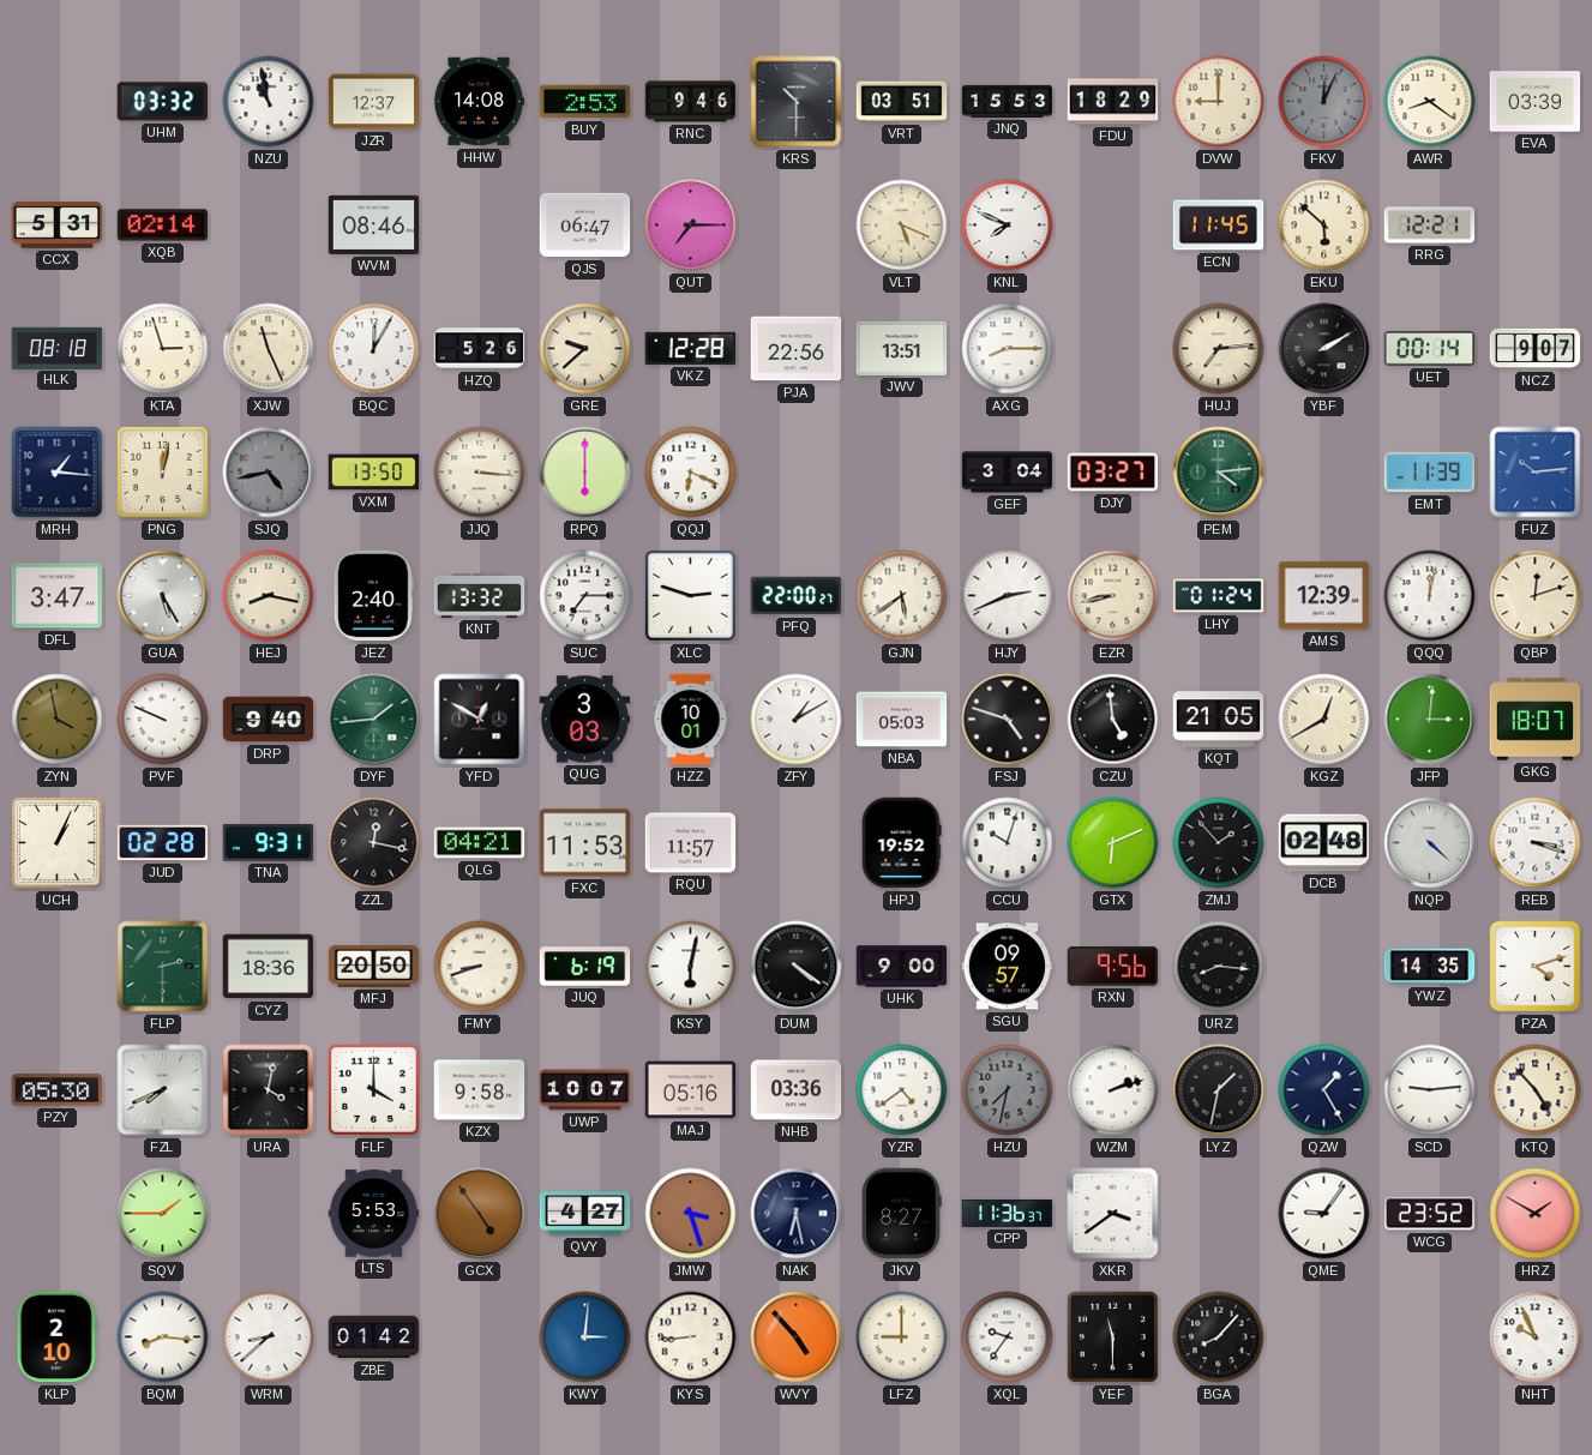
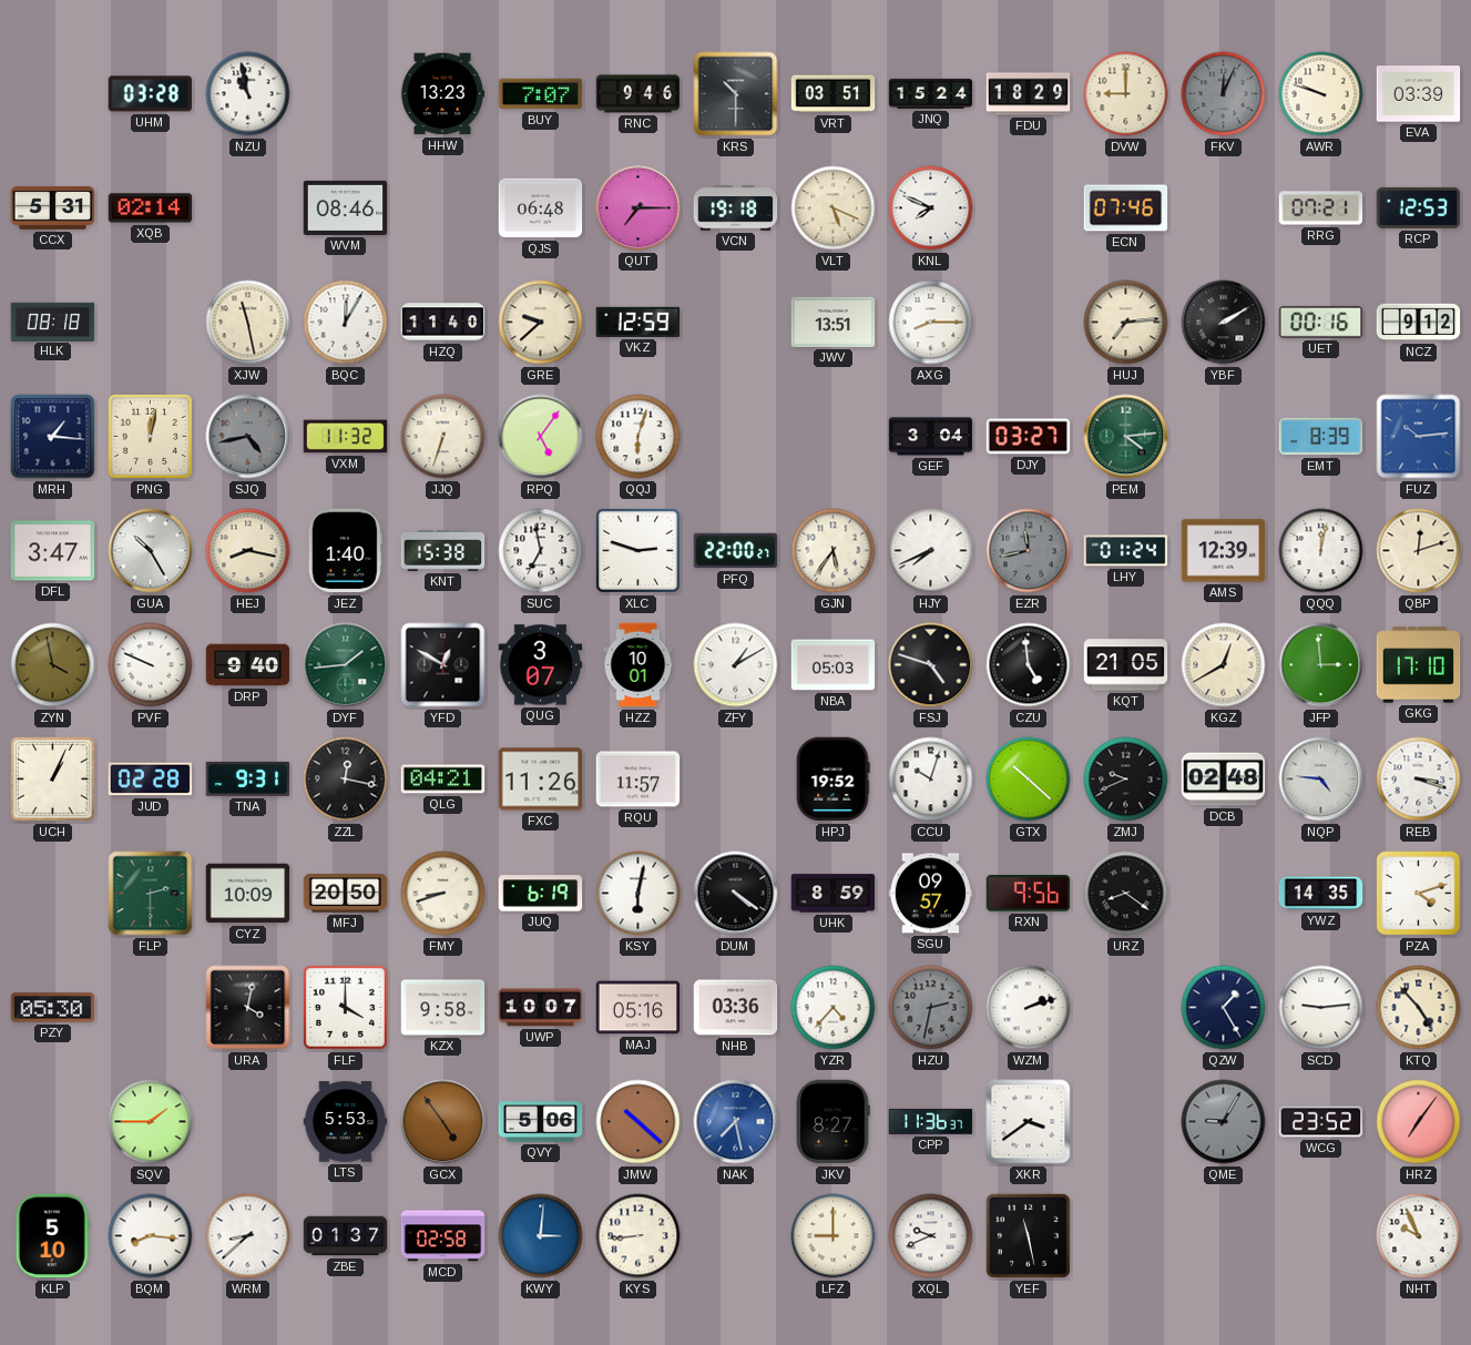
UHM: 03:32 -> 03:28 (151, 94)
JZR: 12:37 -> none (374, 102)
HHW: 14:08 -> 13:23 (442, 94)
BUY: 2:53 -> 7:07 (541, 94)
JNQ: 15:53 -> 15:24 (931, 93)
AWR: 8:21 -> 9:48 (1321, 94)
QJS: 06:47 -> 06:48 (541, 208)
VCN: none -> 19:18 (736, 208)
ECN: 11:45 -> 07:46 (1126, 208)
EKU: 5:52 -> none (1324, 226)
RRG: 12:21 -> 07:21 (1321, 208)
RCP: none -> 12:53 (1419, 207)
KTA: 2:57 -> none (163, 349)
XJW: 11:26 -> 11:28 (248, 323)
HZQ: 5:26 -> 11:40 (443, 323)
VKZ: 12:28 -> 12:59 (639, 322)
PJA: 22:56 -> none (797, 349)
UET: 00:14 -> 00:16 (1321, 322)
NCZ: 9:07 -> 9:12 (1419, 323)
VXM: 13:50 -> 11:32 (346, 437)
JJQ: 3:16 -> 6:33 (443, 437)
RPQ: 6:00 -> 5:06 (541, 437)
QQJ: 6:19 -> 6:03 (639, 437)
EMT: 11:39 -> 8:39 (1321, 437)
GUA: 5:25 -> 10:25 (151, 551)
JEZ: 2:40 -> 1:40 (345, 551)
KNT: 13:32 -> 15:38 (443, 551)
SUC: 7:15 -> 6:58 (541, 551)
GJN: 5:39 -> 5:36 (834, 551)
HJY: 2:41 -> 7:41 (931, 551)
EZR: 8:43 -> 11:43 (1029, 551)
EZR dial: cream -> grey (1029, 551)
QUG: 3:03 -> 3:07 (541, 665)
JFP: 3:01 -> 2:59 (1321, 665)
GKG: 18:07 -> 17:10 (1419, 665)
FXC: 11:53 -> 11:26 (541, 780)
GTX: 6:11 -> 10:22 (1029, 780)
ZMJ: 1:53 -> 9:41 (1126, 780)
NQP: 4:22 -> 4:46 (1321, 780)
CYZ: 18:36 -> 10:09 (248, 894)
UHK: 9:00 -> 8:59 (834, 894)
URZ: 8:16 -> 8:21 (1126, 894)
FZL: 7:41 -> none (163, 1090)
YZR: 4:39 -> 4:37 (834, 1008)
HZU: 7:32 -> 2:32 (931, 1008)
LYZ: 1:32 -> none (1219, 1090)
QVY: 4:27 -> 5:06 (541, 1122)
JMW: 3:27 -> 10:22 (639, 1122)
NAK: 6:28 -> 7:28 (736, 1122)
NAK dial: navy -> blue (736, 1122)
QME: 9:06 -> 9:05 (1224, 1122)
QME dial: white -> grey (1224, 1122)
HRZ: 1:50 -> 7:06 (1419, 1122)
KLP: 2:10 -> 5:10 (52, 1236)
ZBE: 01:42 -> 01:37 (346, 1236)
MCD: none -> 02:58 (443, 1236)
WVY: 4:53 -> none (797, 1337)
XQL: 9:36 -> 9:41 (931, 1236)
YEF: 11:30 -> 11:28 (1028, 1235)
BGA: 8:07 -> none (1219, 1337)
